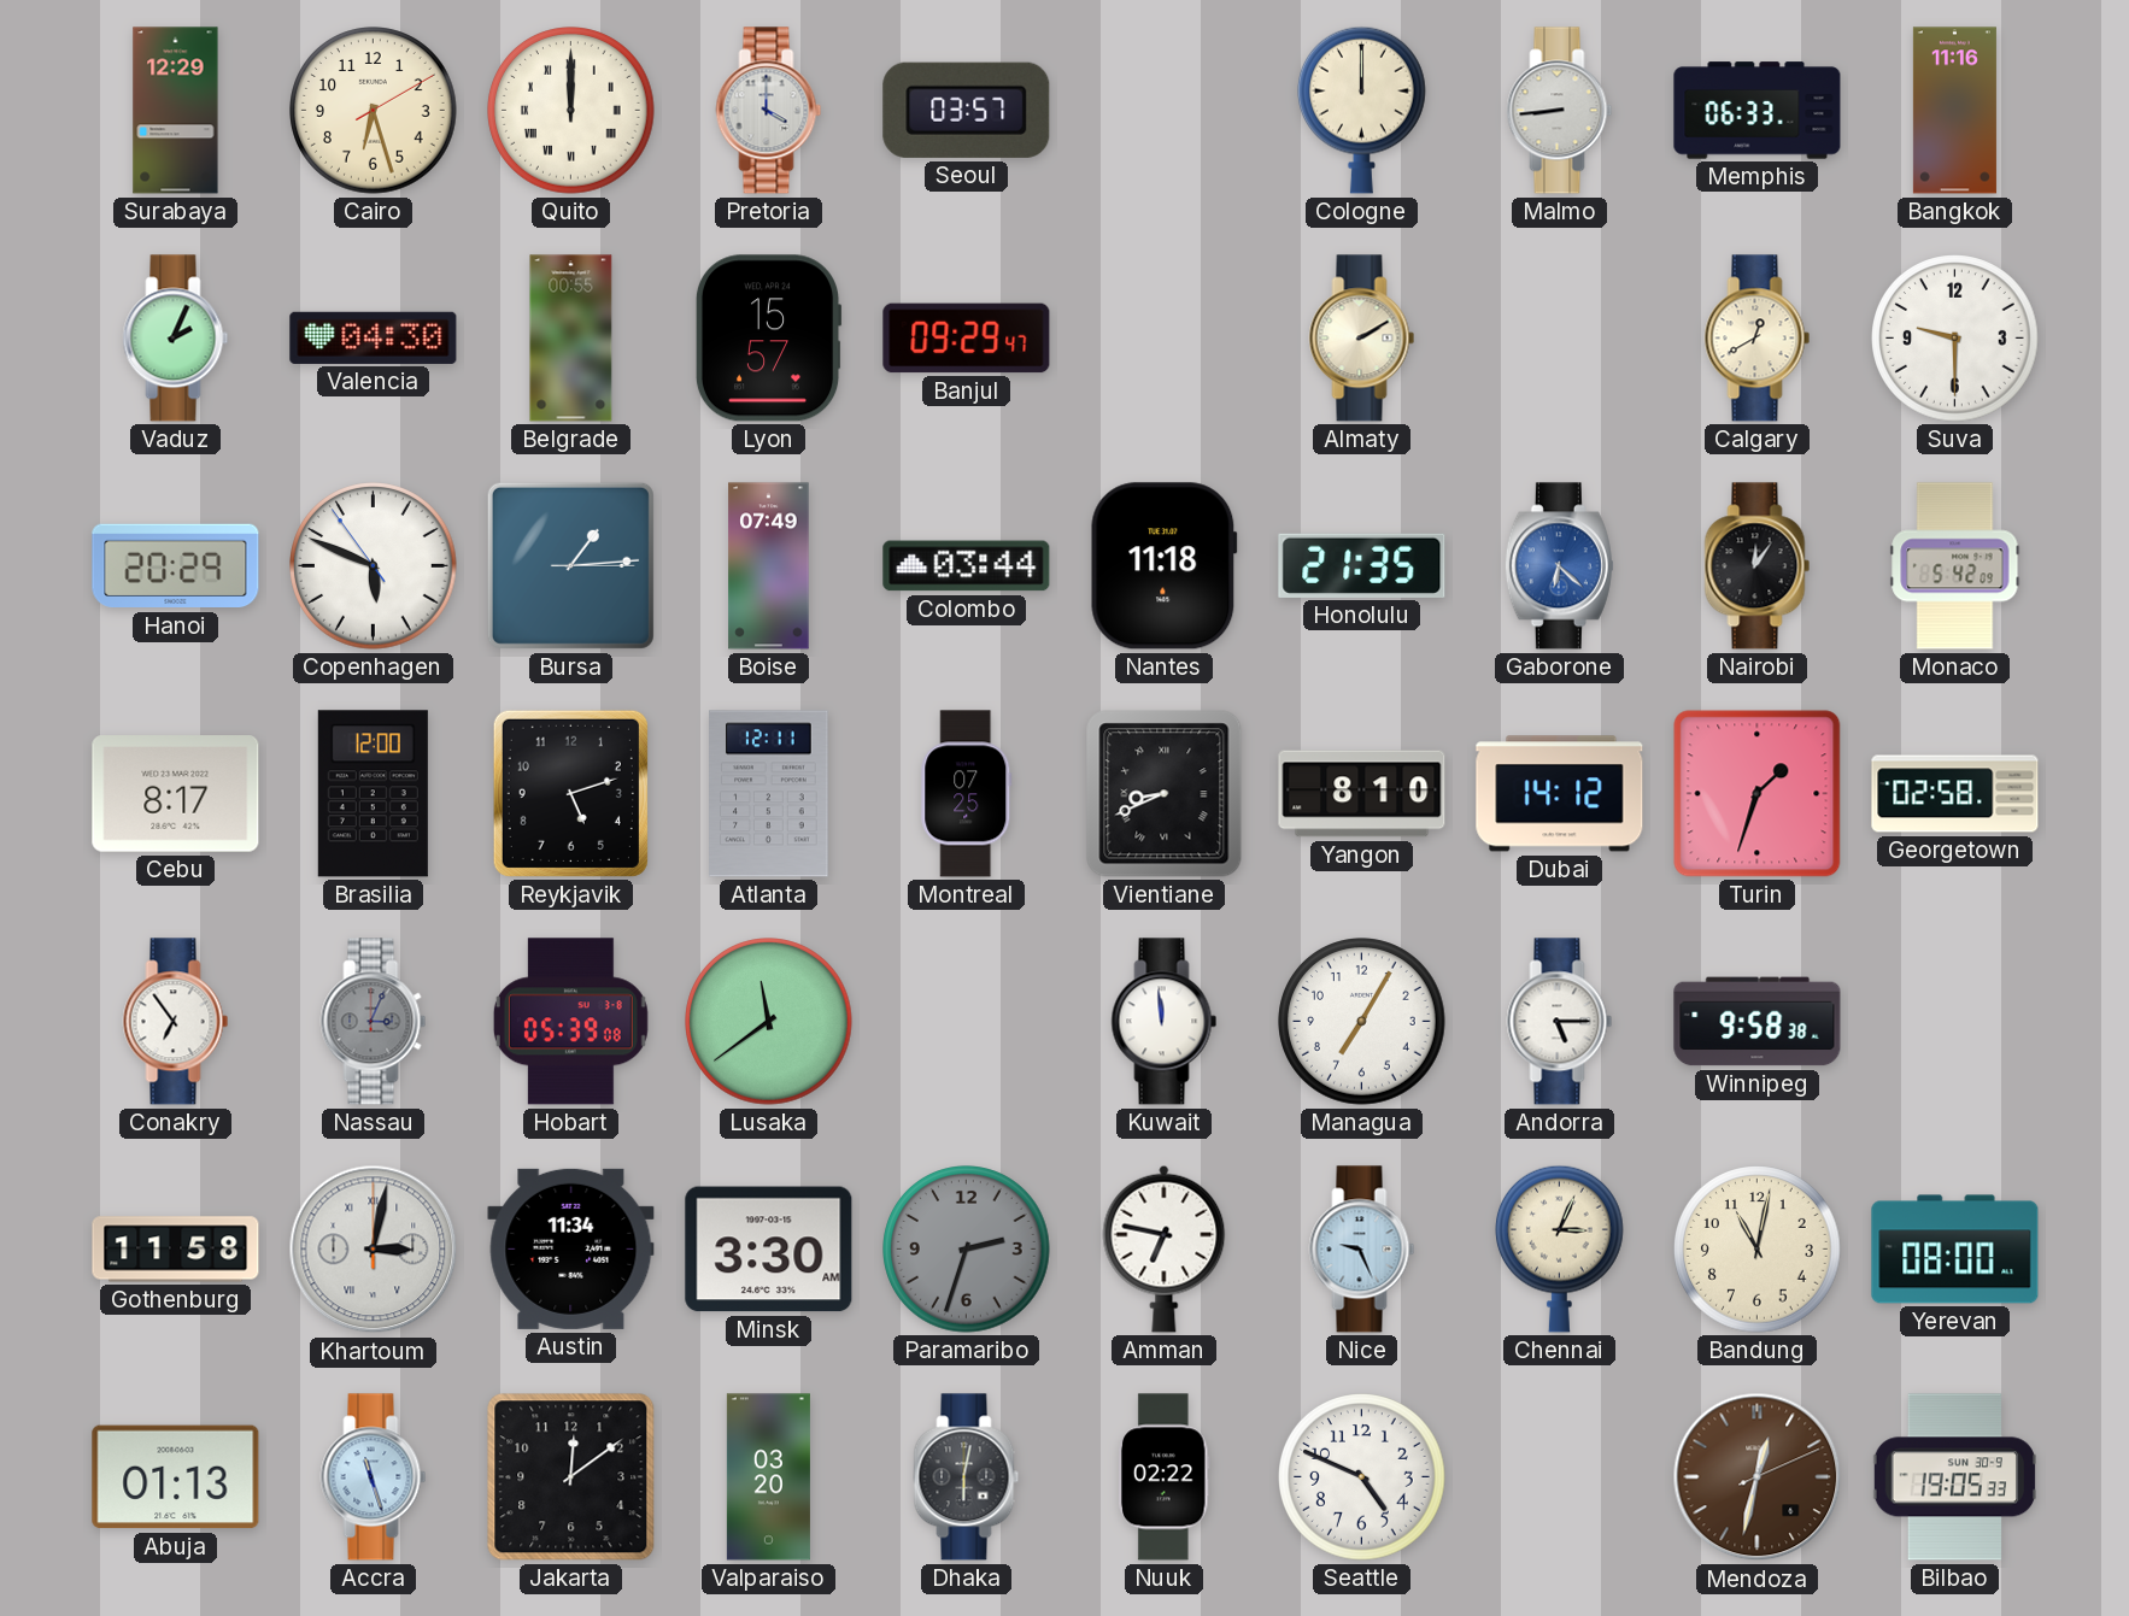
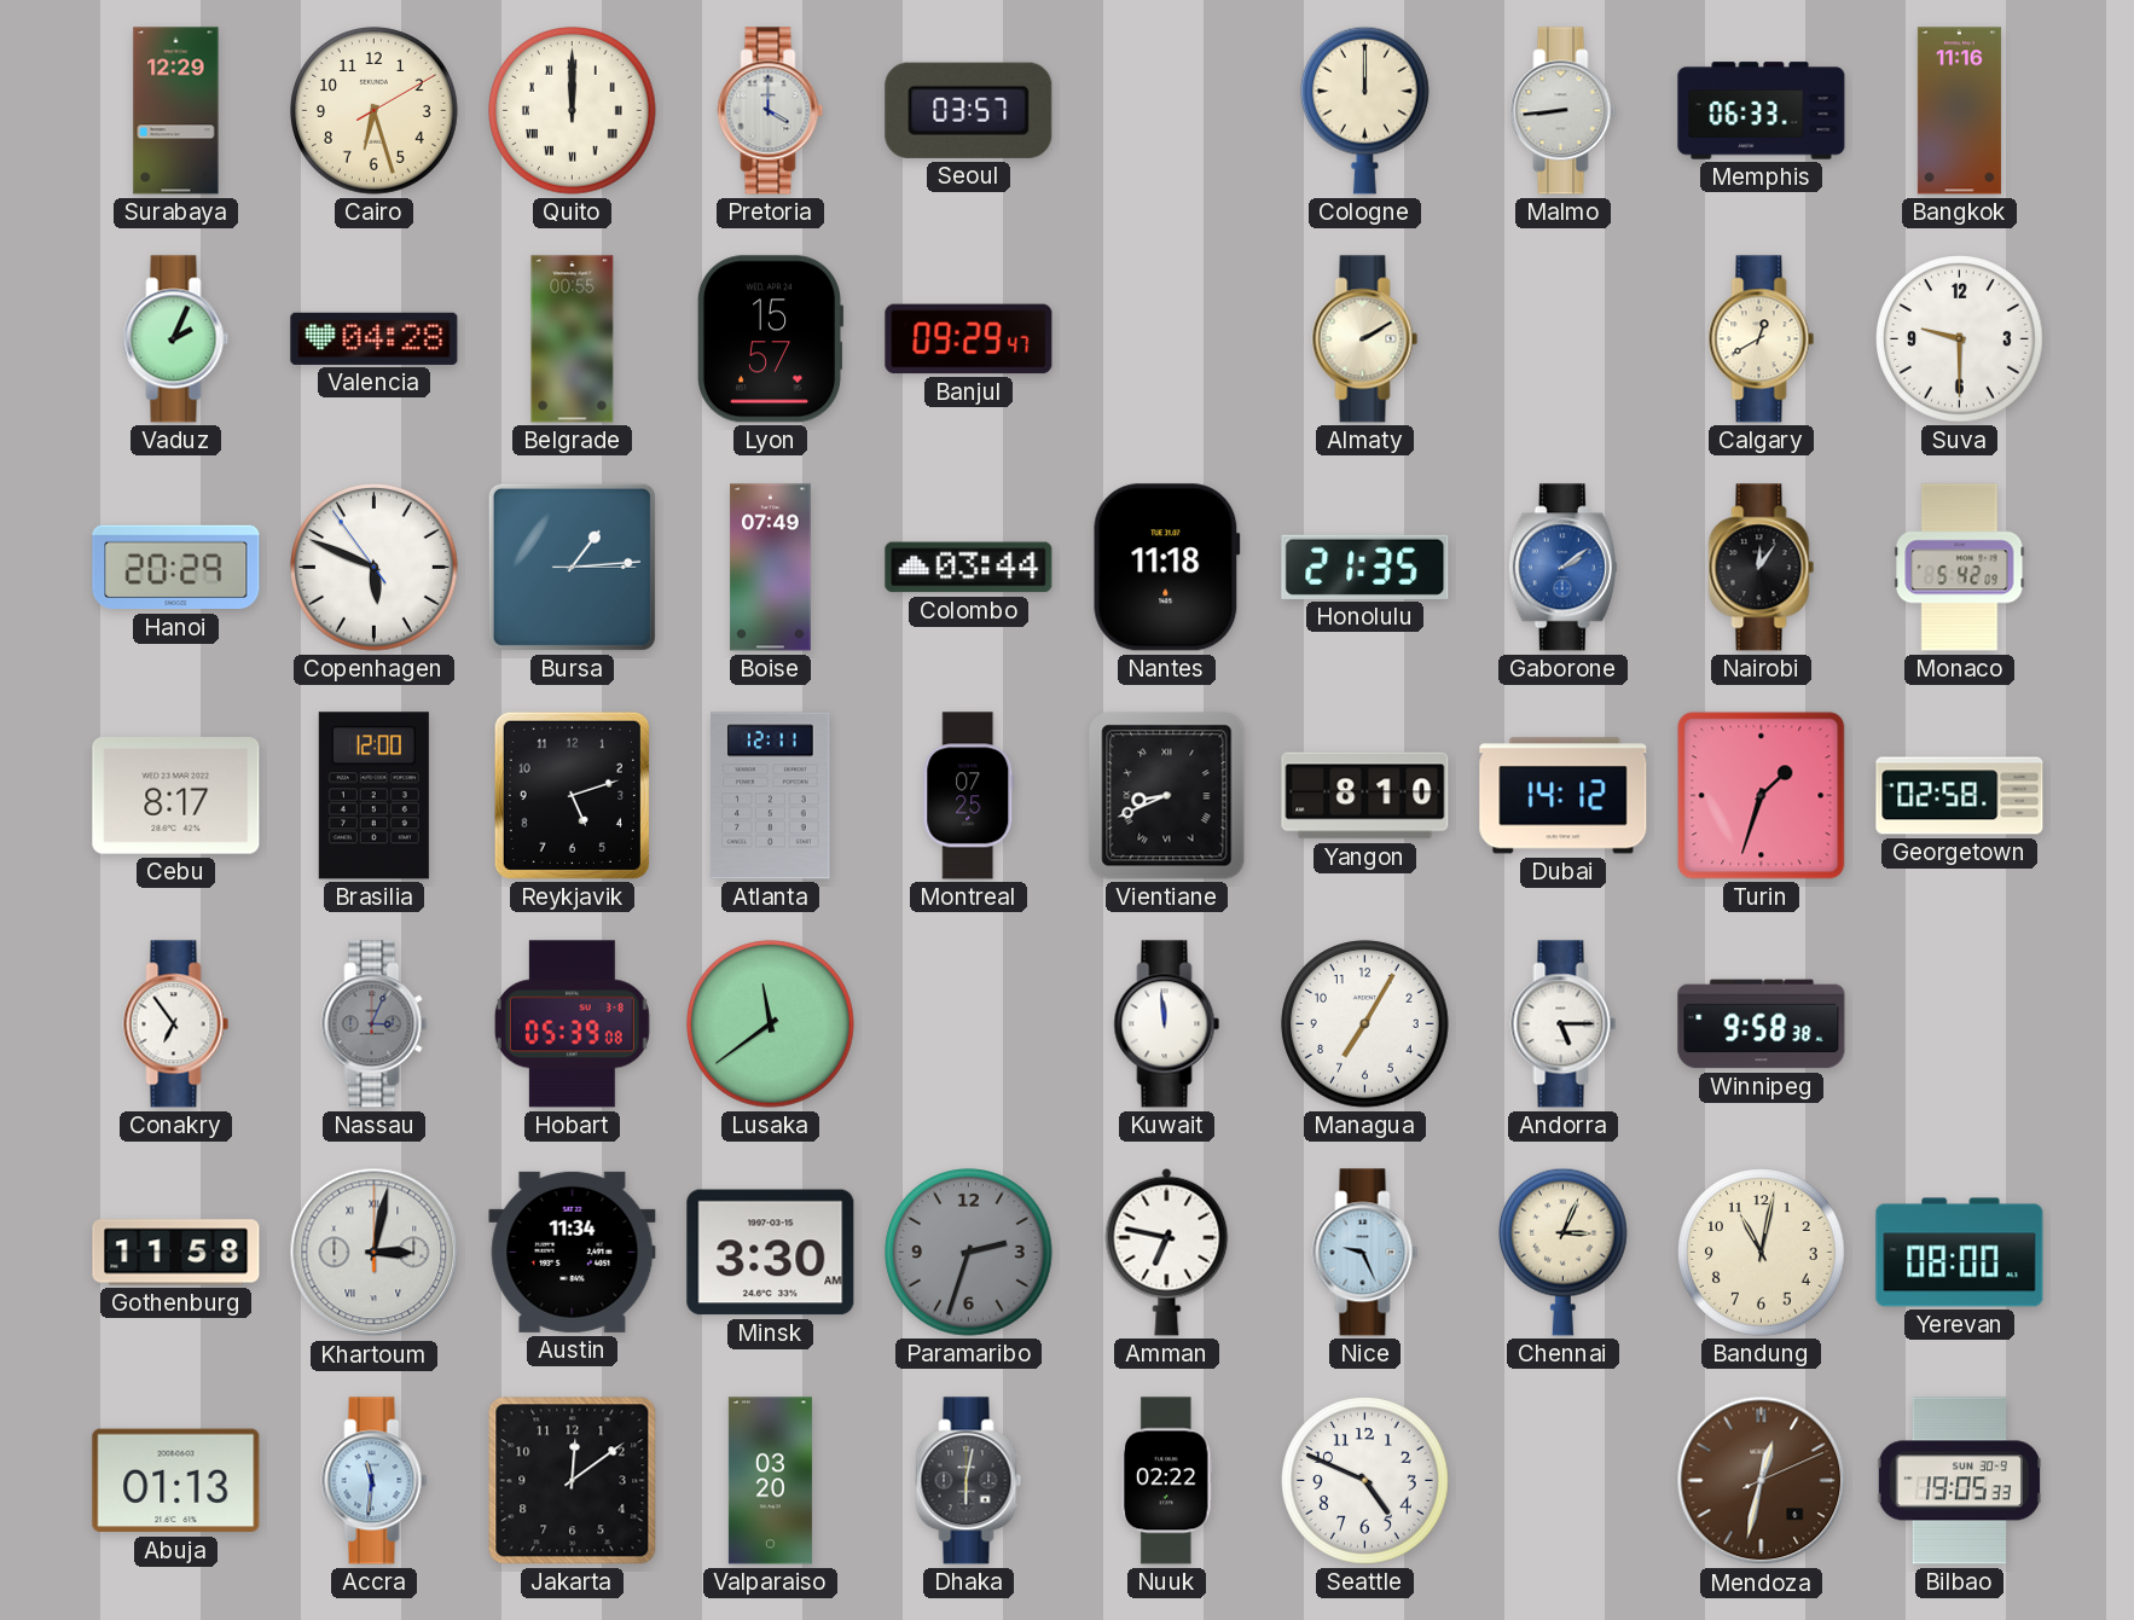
Valencia: 04:30 -> 04:28 (375, 338)
Gaborone: 6:22 -> 2:09 (1562, 568)
Accra: 11:27 -> 11:31 (375, 1481)
